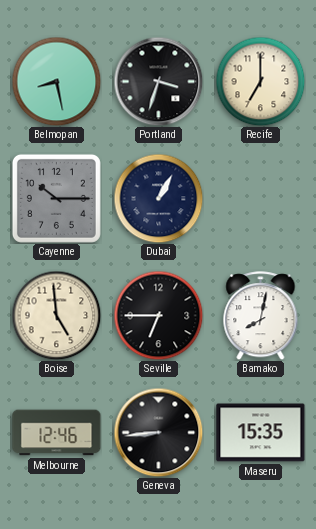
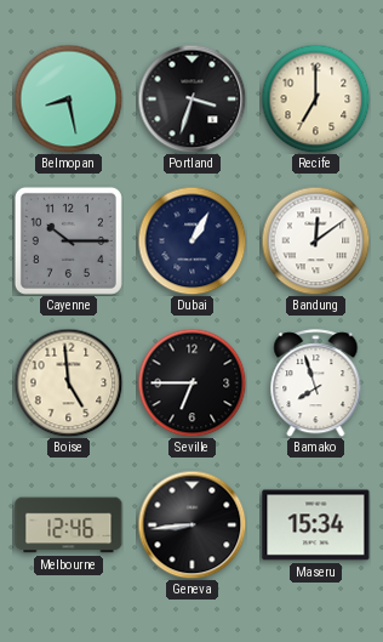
Bandung: none -> 12:09 (315, 240)
Bamako: 8:02 -> 7:57 (316, 384)
Maseru: 15:35 -> 15:34 (316, 525)
